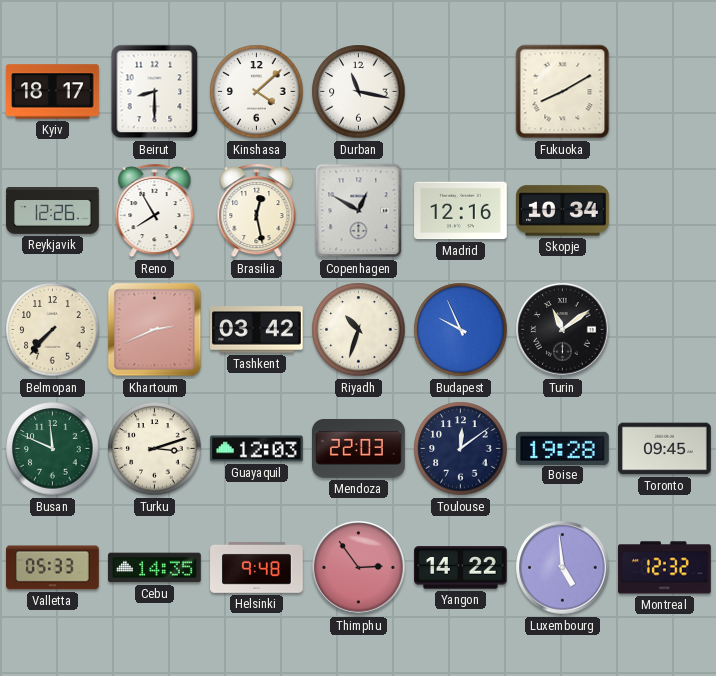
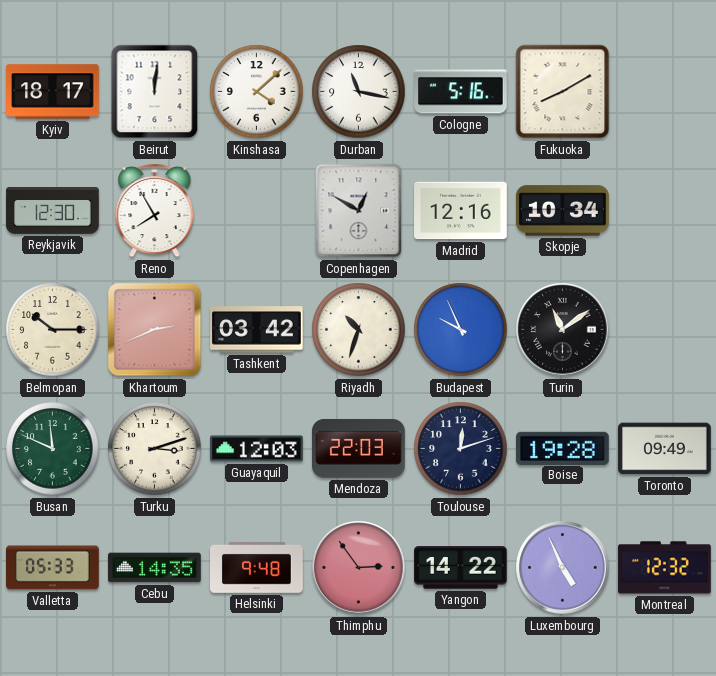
Beirut: 8:30 -> 12:01 (155, 92)
Cologne: none -> 5:16 (461, 92)
Reykjavik: 12:26 -> 12:30 (53, 211)
Brasilia: 12:28 -> none (257, 211)
Belmopan: 7:37 -> 10:15 (53, 330)
Toulouse: 12:09 -> 12:12 (461, 449)
Toronto: 09:45 -> 09:49 (665, 449)
Luxembourg: 4:59 -> 4:56 (563, 568)
